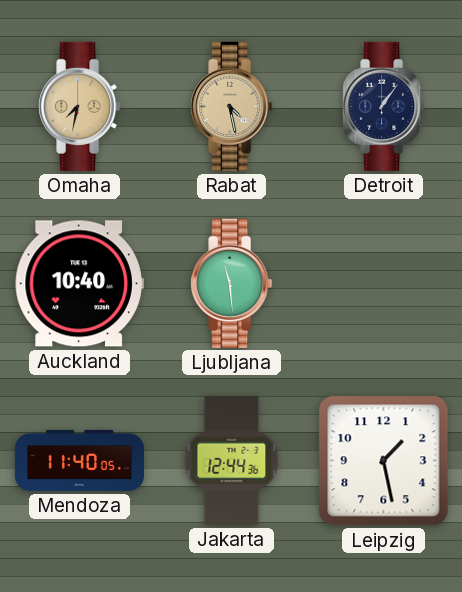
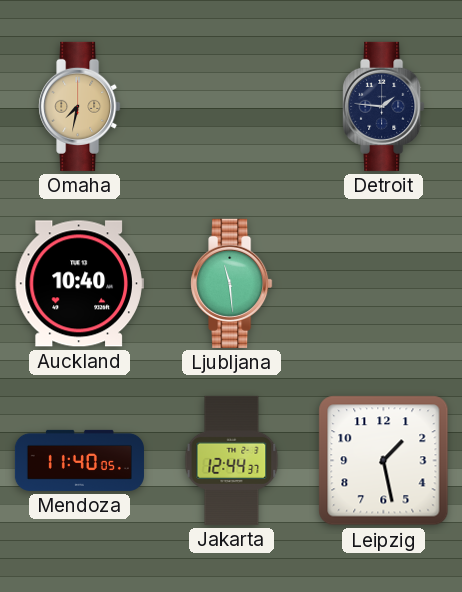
Rabat: 4:28 -> none (232, 106)
Detroit: 1:06 -> 1:46 (384, 106)
Jakarta: 12:44:36 -> 12:44:37 (232, 460)
